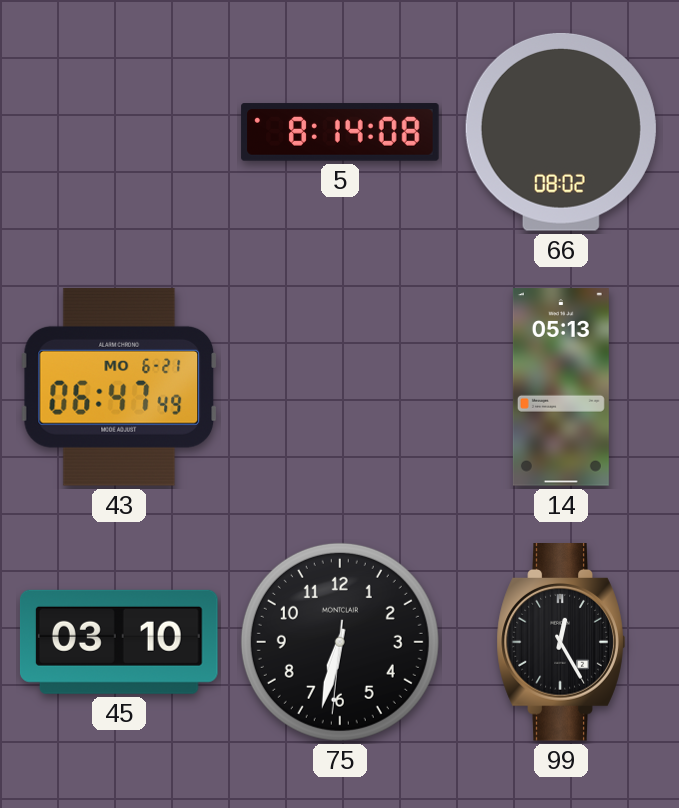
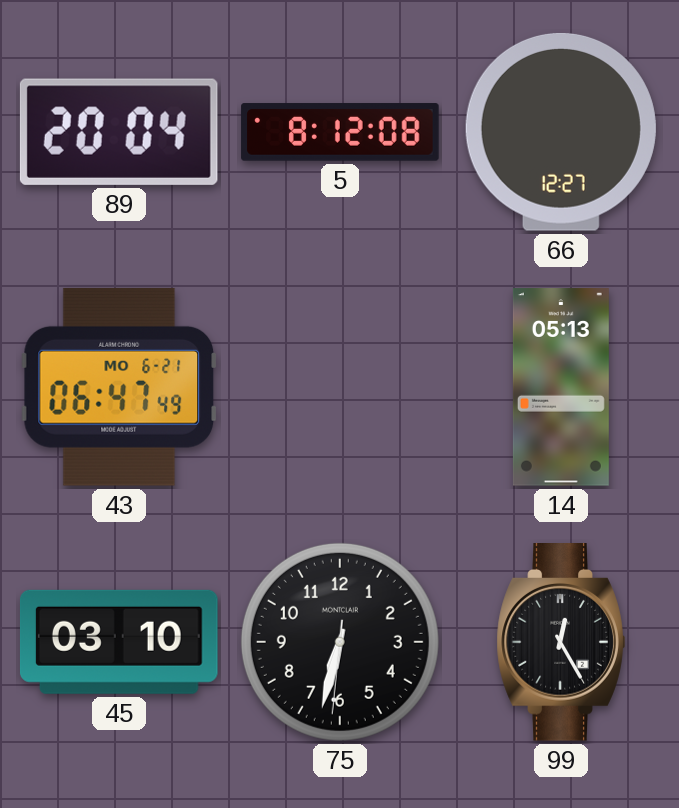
89: none -> 20:04 (119, 132)
5: 8:14 -> 8:12 (340, 132)
66: 08:02 -> 12:27 (561, 132)
